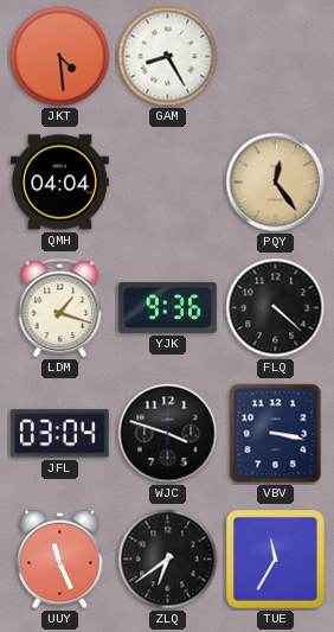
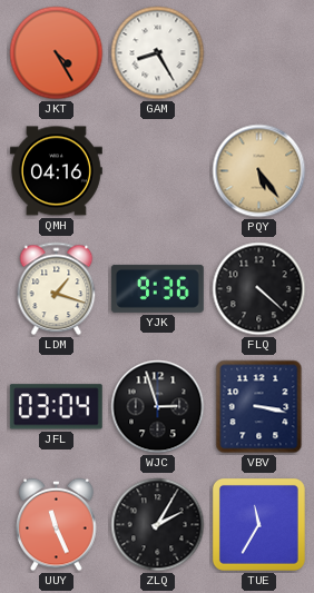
JKT: 4:29 -> 4:25 (57, 53)
QMH: 04:04 -> 04:16 (56, 171)
PQY: 12:24 -> 5:24 (259, 171)
WJC: 3:48 -> 2:57 (158, 407)
ZLQ: 6:39 -> 2:05 (158, 525)
